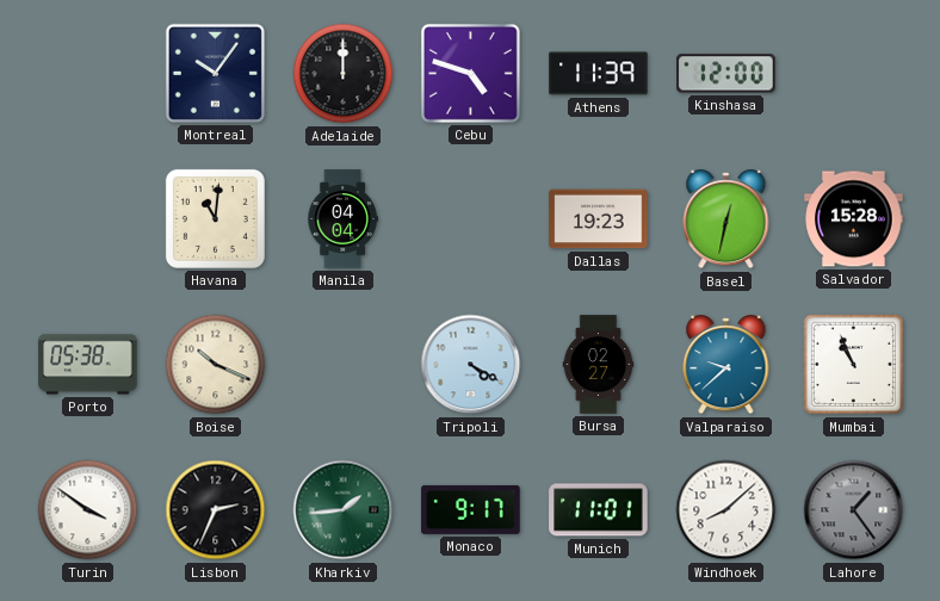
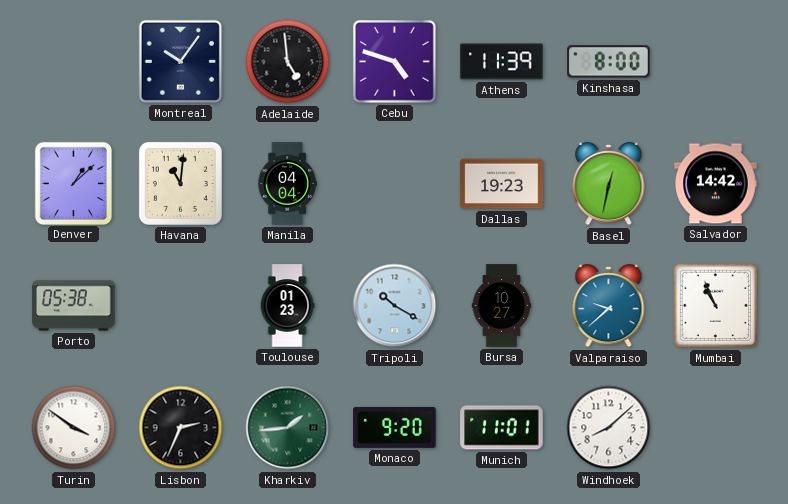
Adelaide: 12:00 -> 4:59 (288, 62)
Kinshasa: 12:00 -> 8:00 (609, 62)
Denver: none -> 1:08 (73, 183)
Salvador: 15:28 -> 14:42 (716, 184)
Boise: 10:19 -> none (216, 365)
Toulouse: none -> 01:23 (287, 306)
Tripoli: 4:20 -> 10:20 (395, 306)
Bursa: 02:27 -> 10:27 (502, 306)
Monaco: 9:17 -> 9:20 (395, 427)
Lahore: 1:24 -> none (854, 510)
